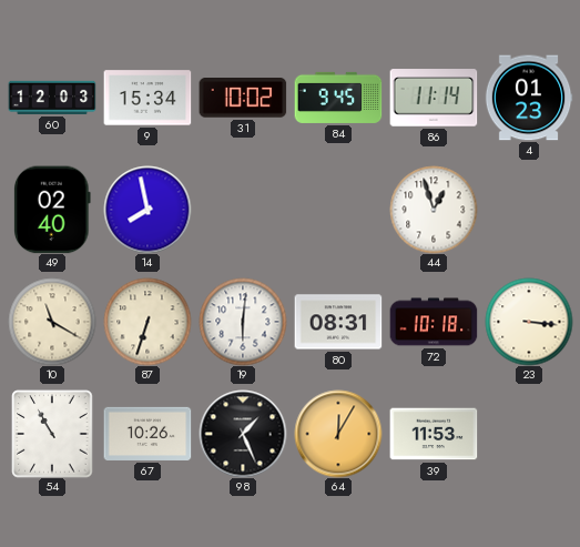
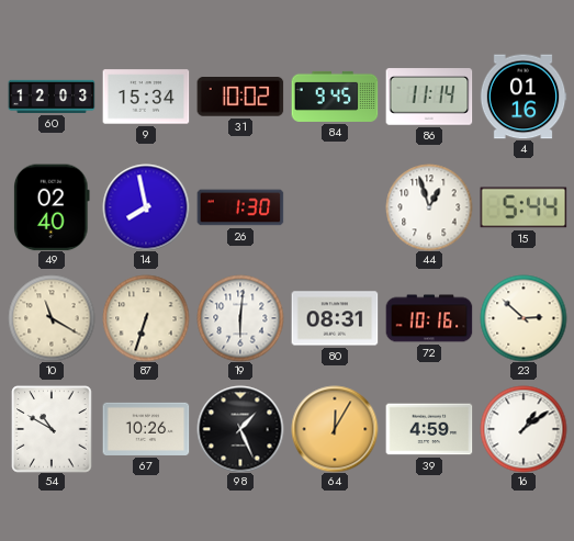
4: 01:23 -> 01:16 (524, 97)
26: none -> 1:30 (240, 207)
15: none -> 5:44 (524, 207)
72: 10:18 -> 10:16 (429, 318)
23: 3:16 -> 2:52 (524, 318)
54: 10:55 -> 10:50 (52, 429)
39: 11:53 -> 4:59 (429, 429)
16: none -> 1:09 (524, 429)
